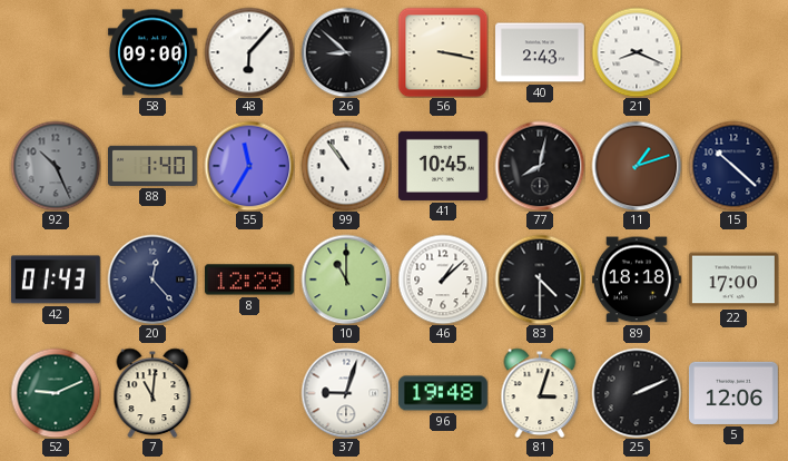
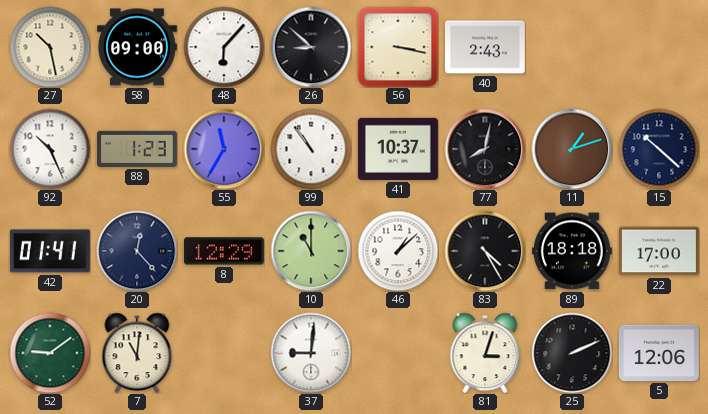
27: none -> 10:28 (50, 47)
21: 8:19 -> none (637, 52)
92 dial: grey -> white (50, 149)
88: 1:40 -> 1:23 (138, 149)
41: 10:45 -> 10:37 (398, 149)
42: 01:43 -> 01:41 (50, 251)
83: 4:30 -> 4:25 (485, 251)
52: 9:11 -> 9:09 (50, 353)
37: 9:03 -> 9:01 (311, 353)
96: 19:48 -> none (443, 393)
